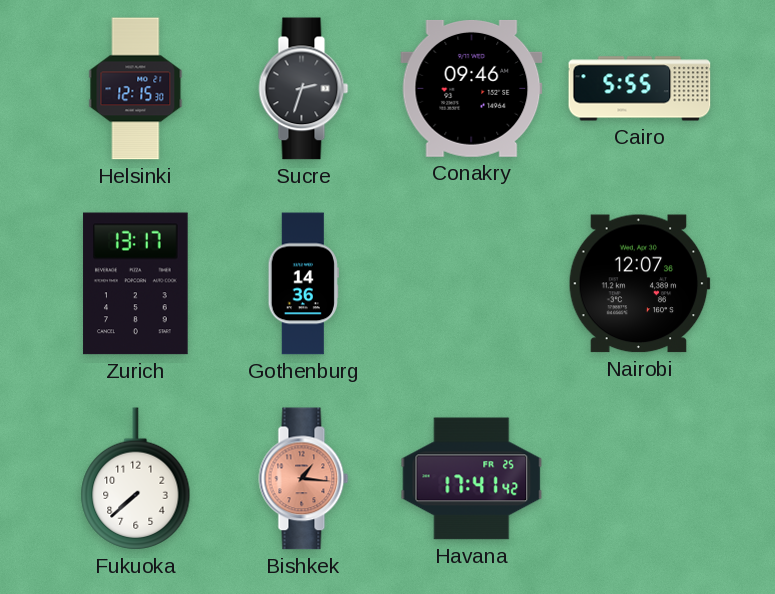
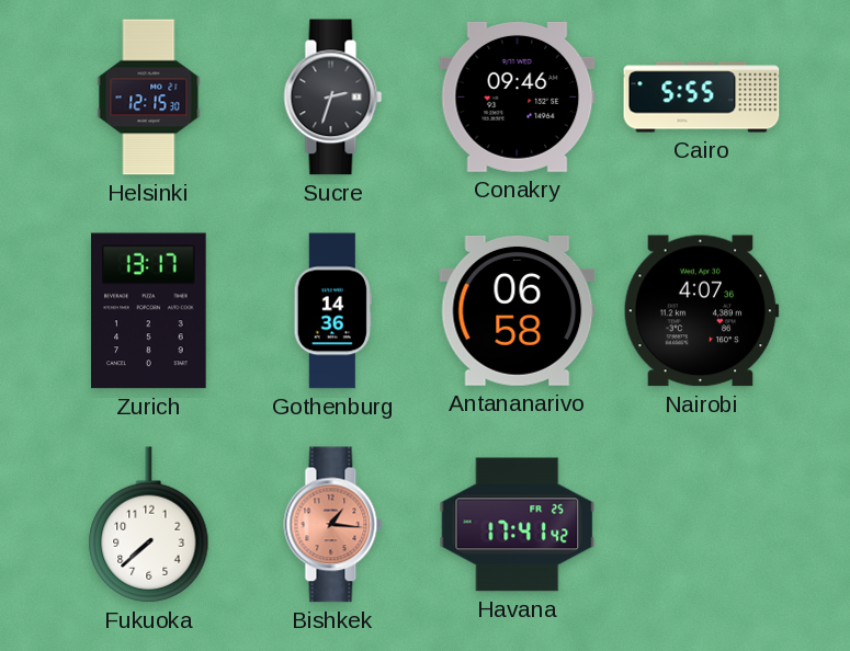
Antananarivo: none -> 06:58 (518, 310)
Nairobi: 12:07 -> 4:07 (701, 311)
